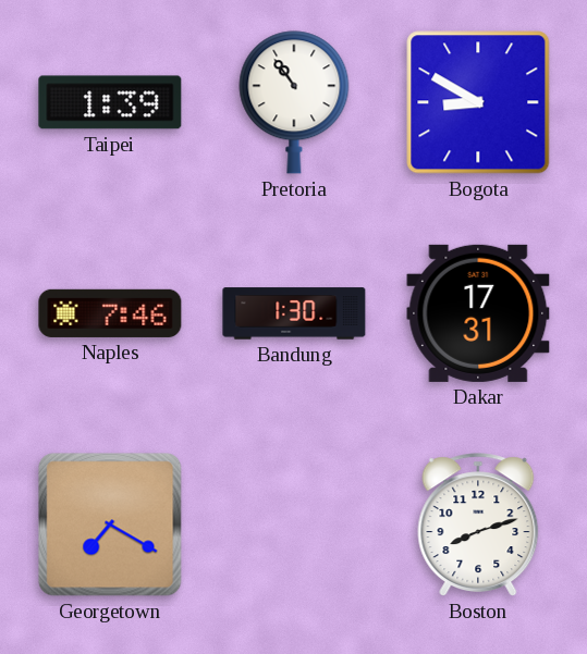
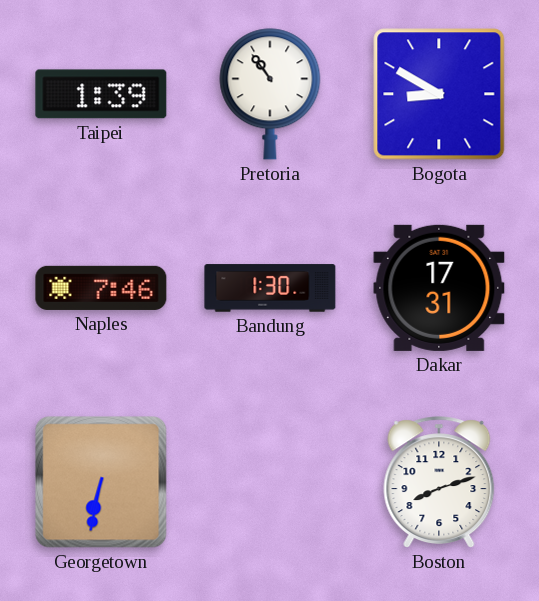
Georgetown: 7:20 -> 6:32 (101, 482)
